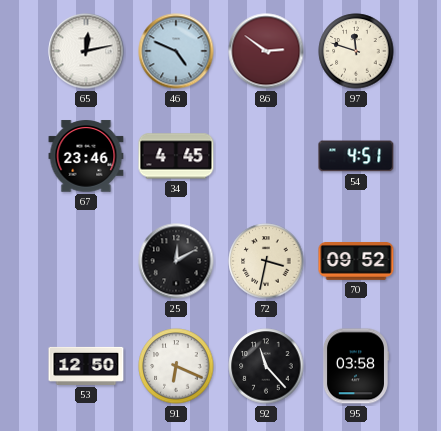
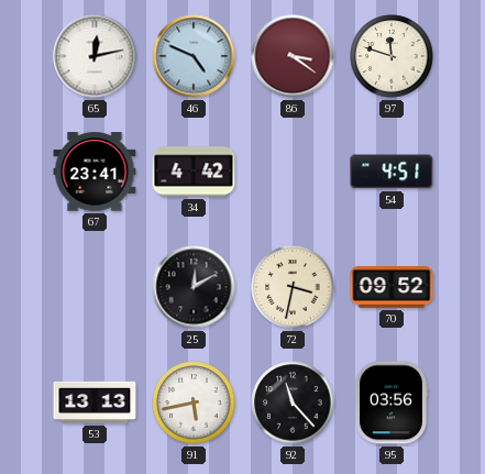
86: 2:51 -> 3:21 (293, 56)
67: 23:46 -> 23:41 (95, 172)
34: 4:45 -> 4:42 (194, 172)
53: 12:50 -> 13:13 (95, 403)
91: 6:19 -> 5:43 (194, 403)
95: 03:58 -> 03:56 (390, 403)
